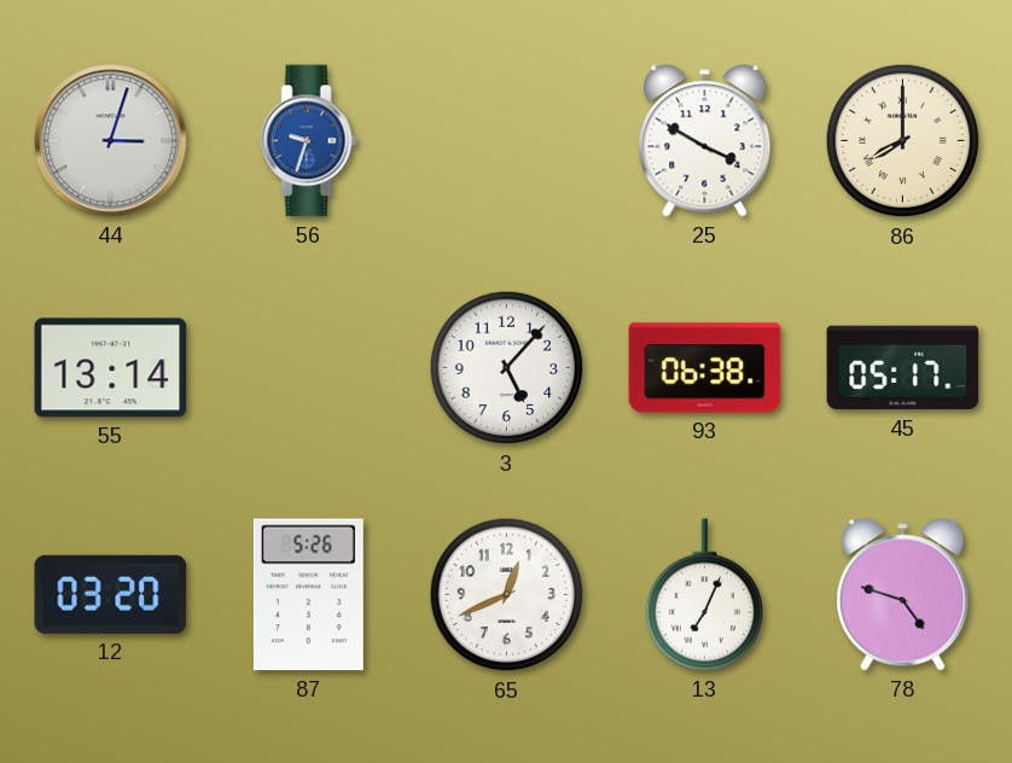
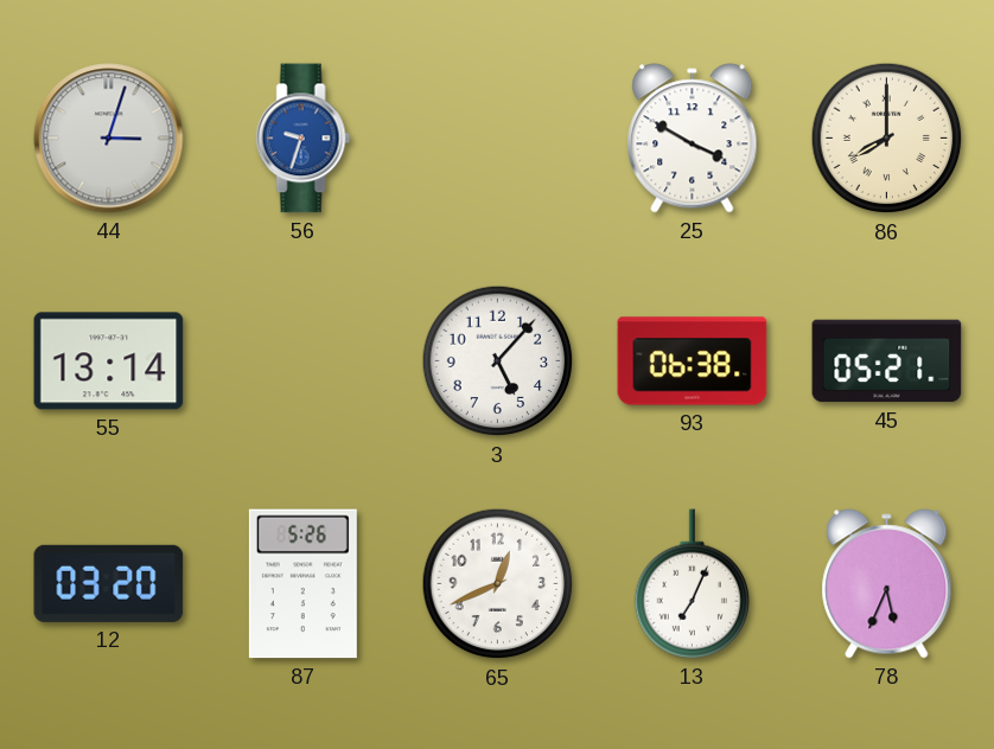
45: 05:17 -> 05:21 (887, 361)
78: 4:48 -> 5:34 (887, 584)
